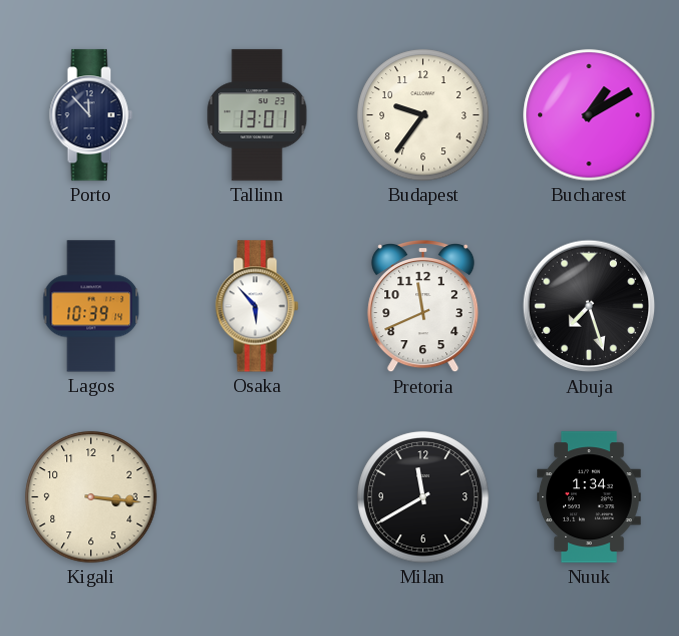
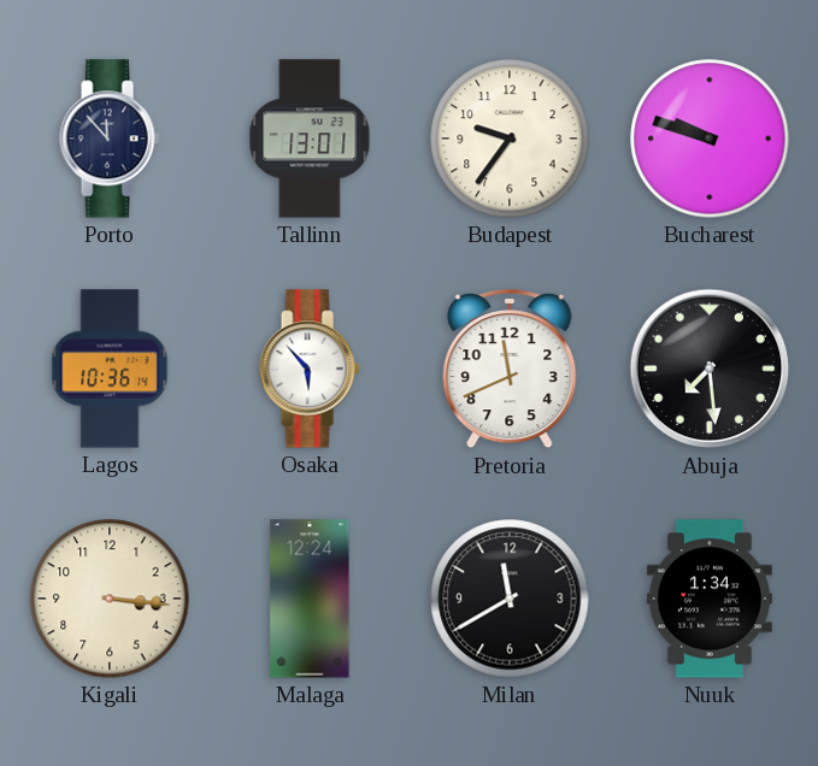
Bucharest: 1:10 -> 9:48 (710, 139)
Lagos: 10:39 -> 10:36 (110, 369)
Abuja: 7:27 -> 7:29 (710, 369)
Malaga: none -> 12:24 (310, 599)
